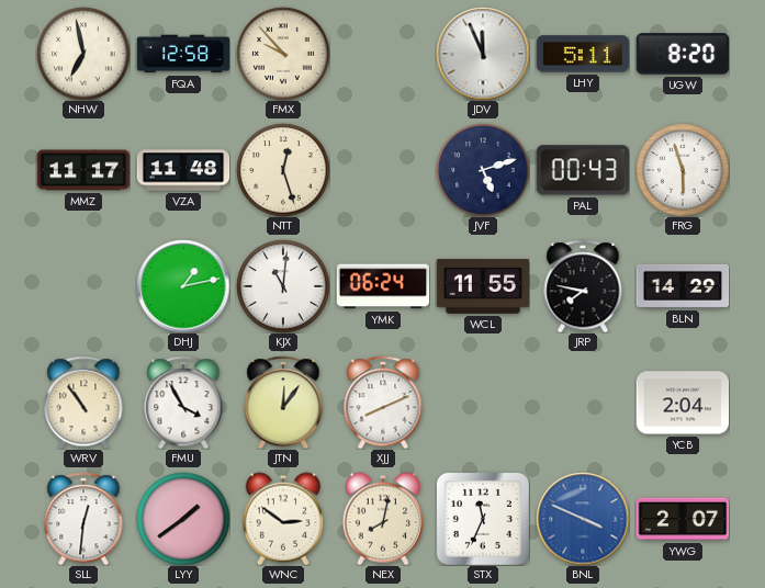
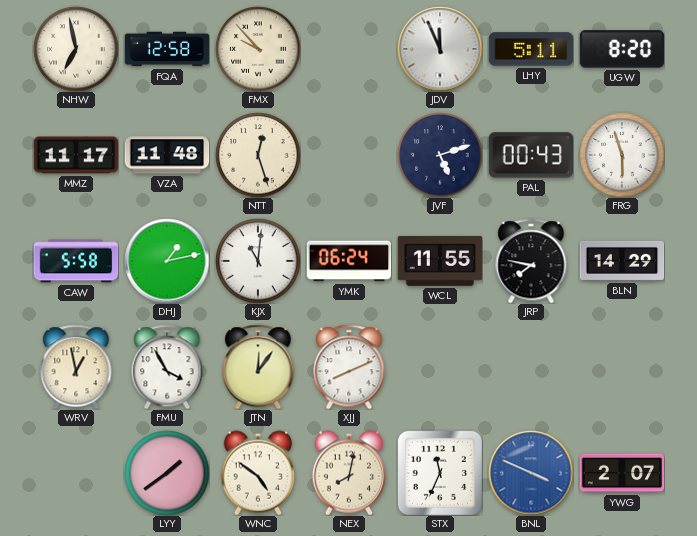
CAW: none -> 5:58 (76, 261)
WRV: 10:54 -> 12:58 (76, 367)
YCB: 2:04 -> none (683, 403)
SLL: 12:31 -> none (83, 519)
WNC: 2:51 -> 4:51 (257, 473)
